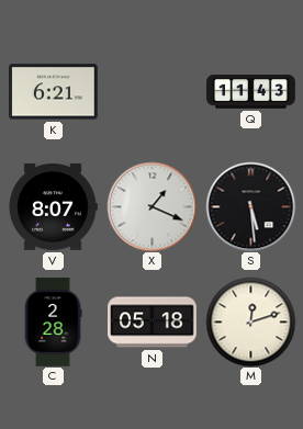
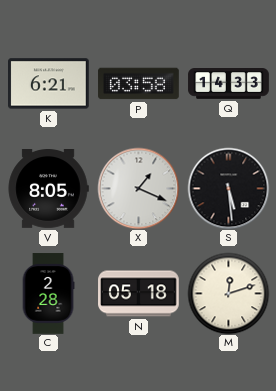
P: none -> 03:58 (139, 84)
Q: 11:43 -> 14:33 (229, 84)
V: 8:07 -> 8:05 (48, 189)
